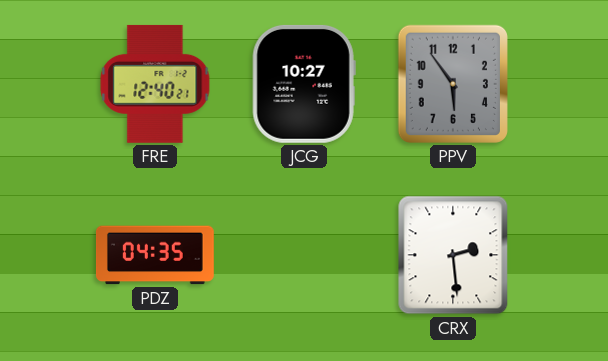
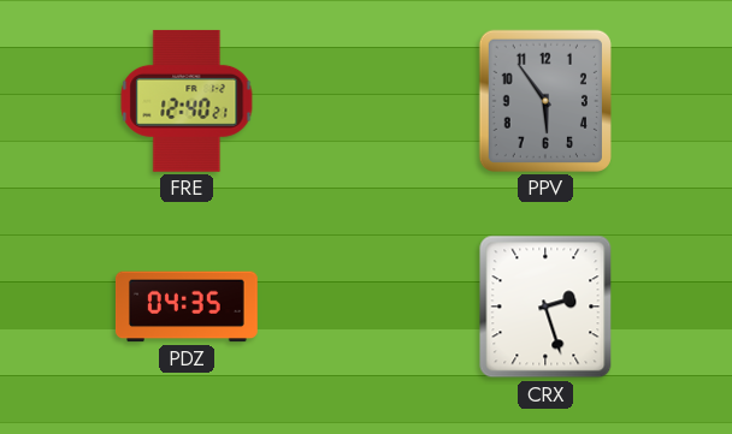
JCG: 10:27 -> none (304, 84)
CRX: 2:29 -> 2:27 (545, 307)
